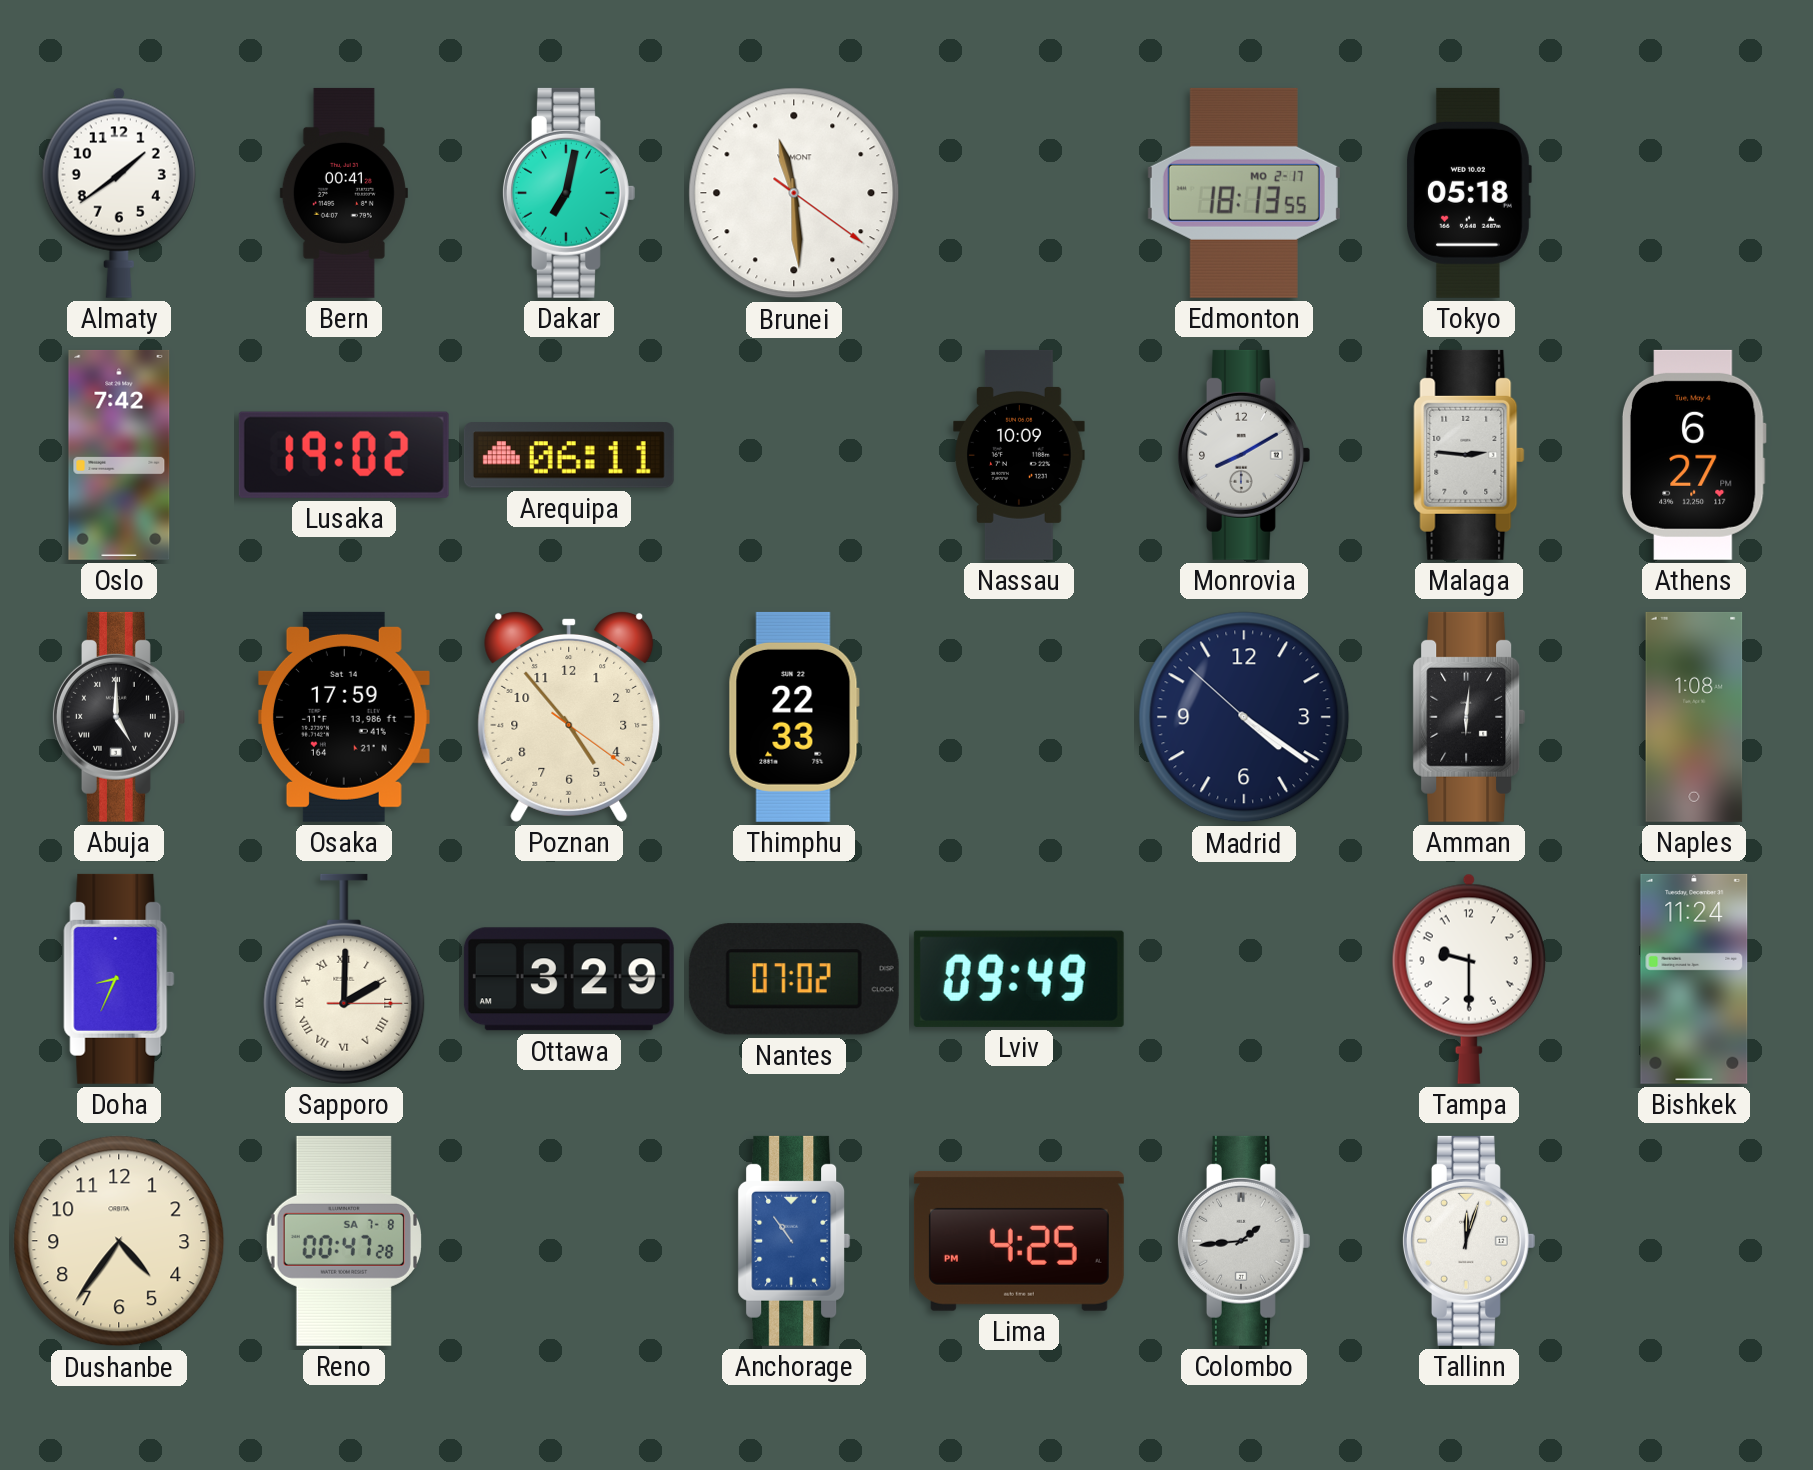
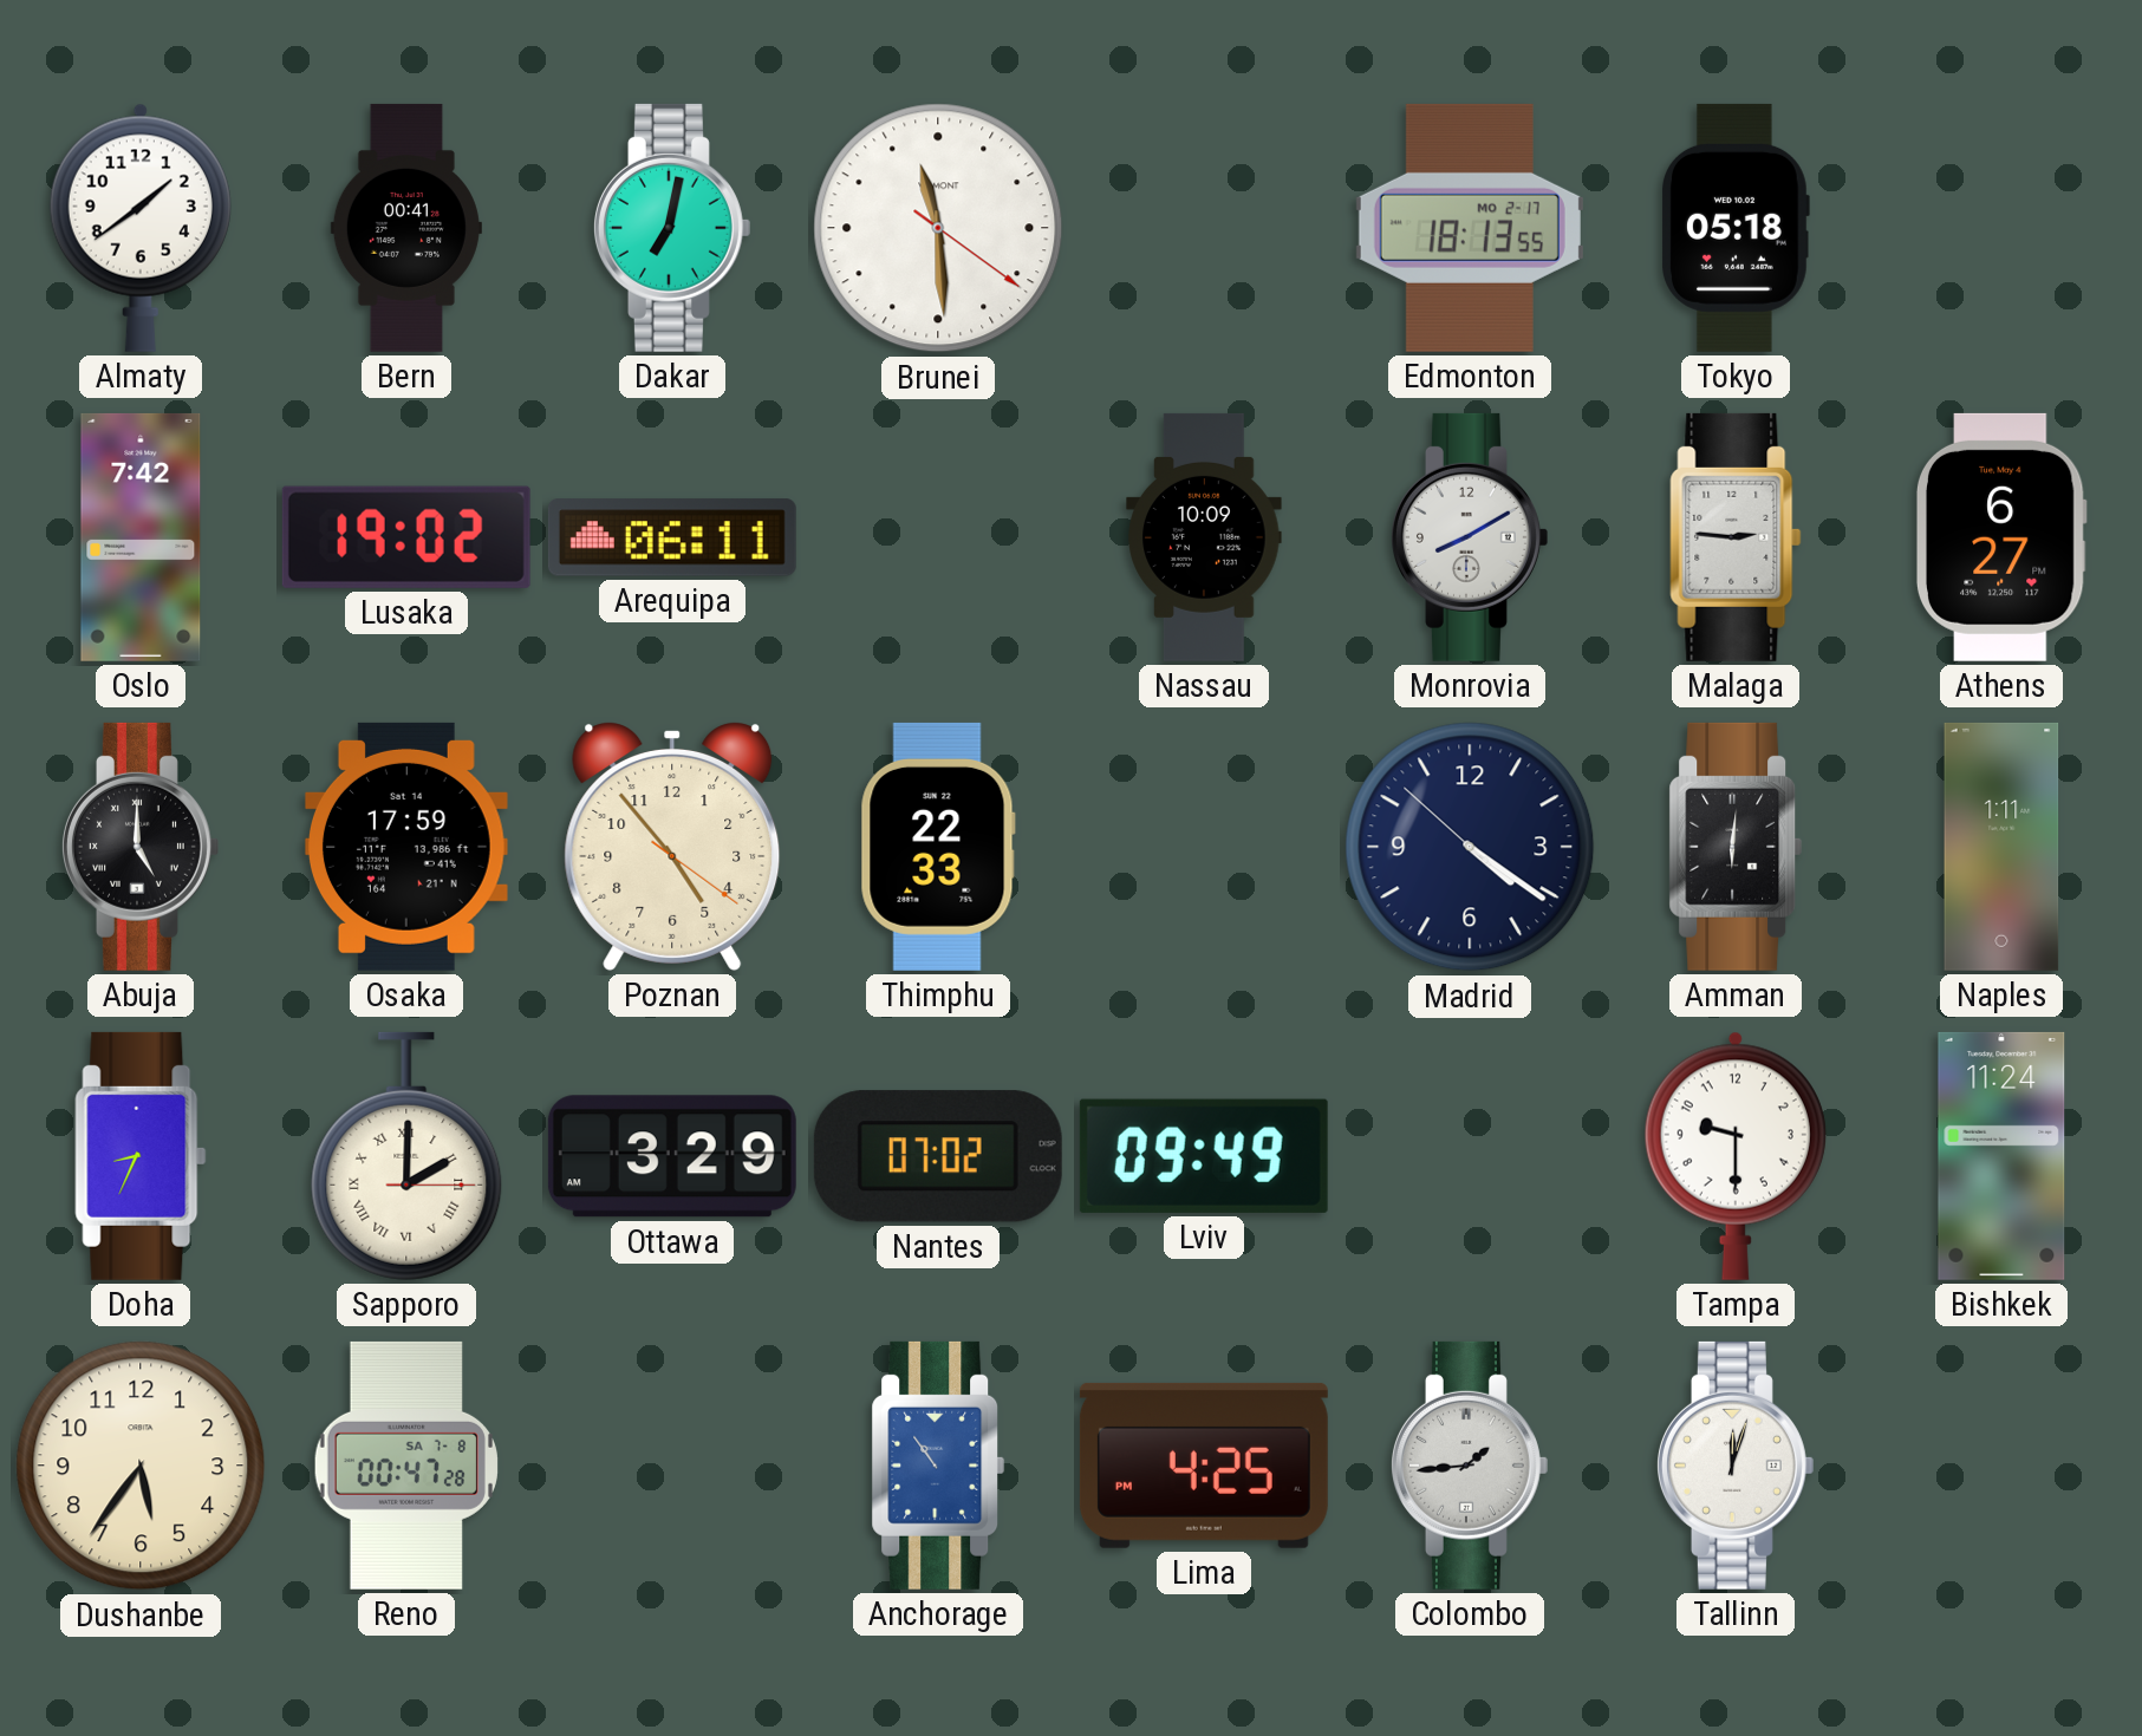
Naples: 1:08 -> 1:11 (2001, 847)
Dushanbe: 4:36 -> 5:36 (141, 1466)
